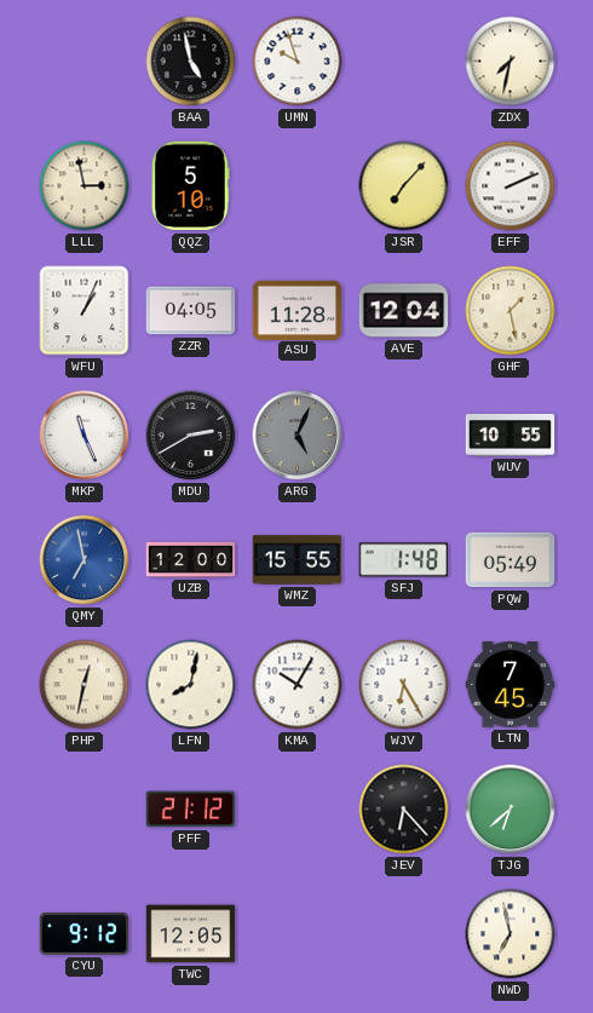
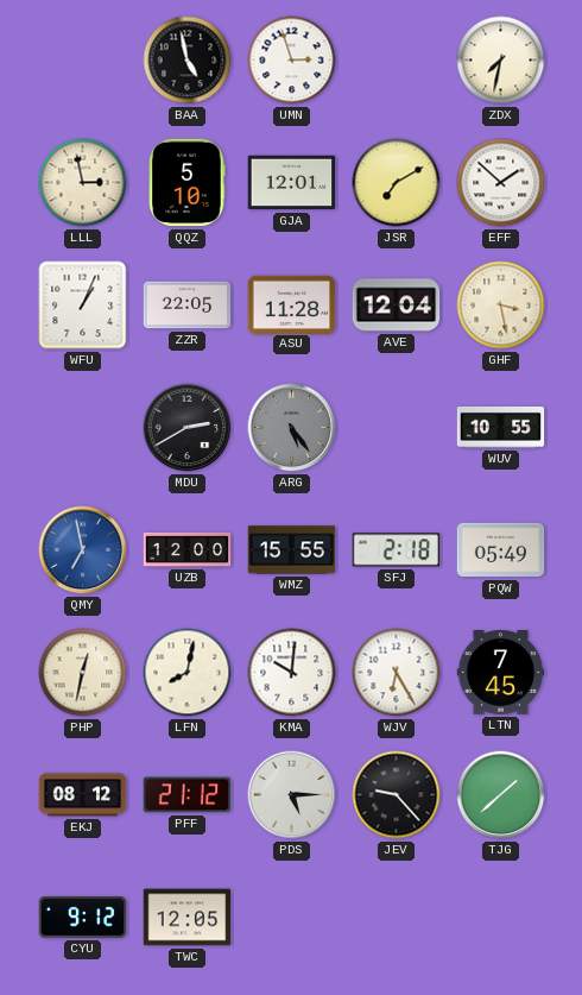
UMN: 9:57 -> 2:57 (292, 61)
GJA: none -> 12:01 (292, 183)
JSR: 7:07 -> 7:10 (397, 183)
EFF: 2:11 -> 1:52 (501, 183)
ZZR: 04:05 -> 22:05 (188, 306)
GHF: 1:28 -> 3:28 (501, 306)
MKP: 11:26 -> none (85, 436)
ARG: 5:04 -> 5:24 (292, 428)
SFJ: 1:48 -> 2:18 (397, 550)
KMA: 10:05 -> 10:01 (292, 673)
EKJ: none -> 08:12 (83, 795)
PDS: none -> 5:15 (292, 795)
JEV: 6:23 -> 9:23 (397, 795)
TJG: 6:38 -> 1:38 (501, 795)
NWD: 6:58 -> none (511, 934)
